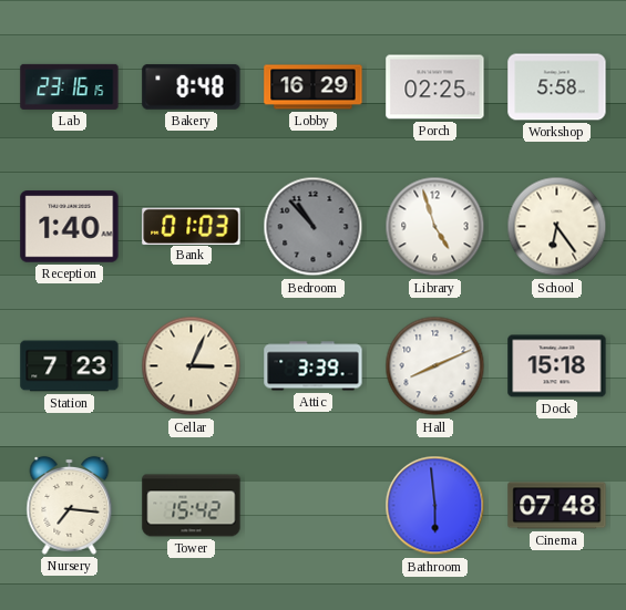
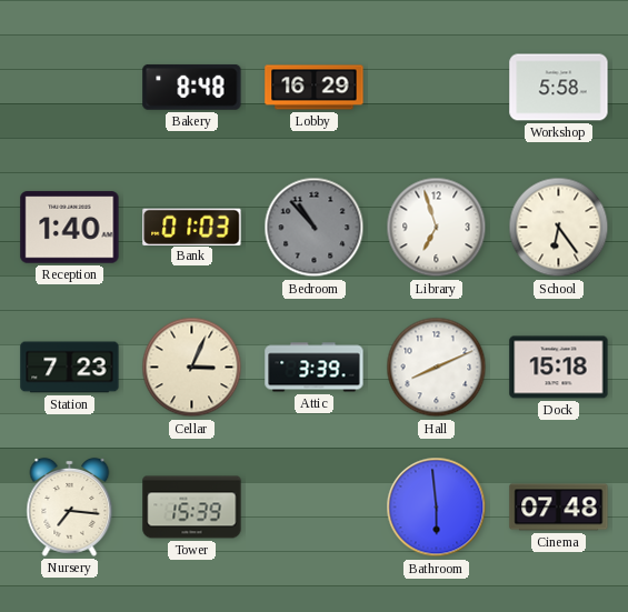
Lab: 23:16 -> none (70, 86)
Porch: 02:25 -> none (435, 87)
Library: 4:57 -> 6:57 (437, 228)
Tower: 15:42 -> 15:39 (192, 508)
